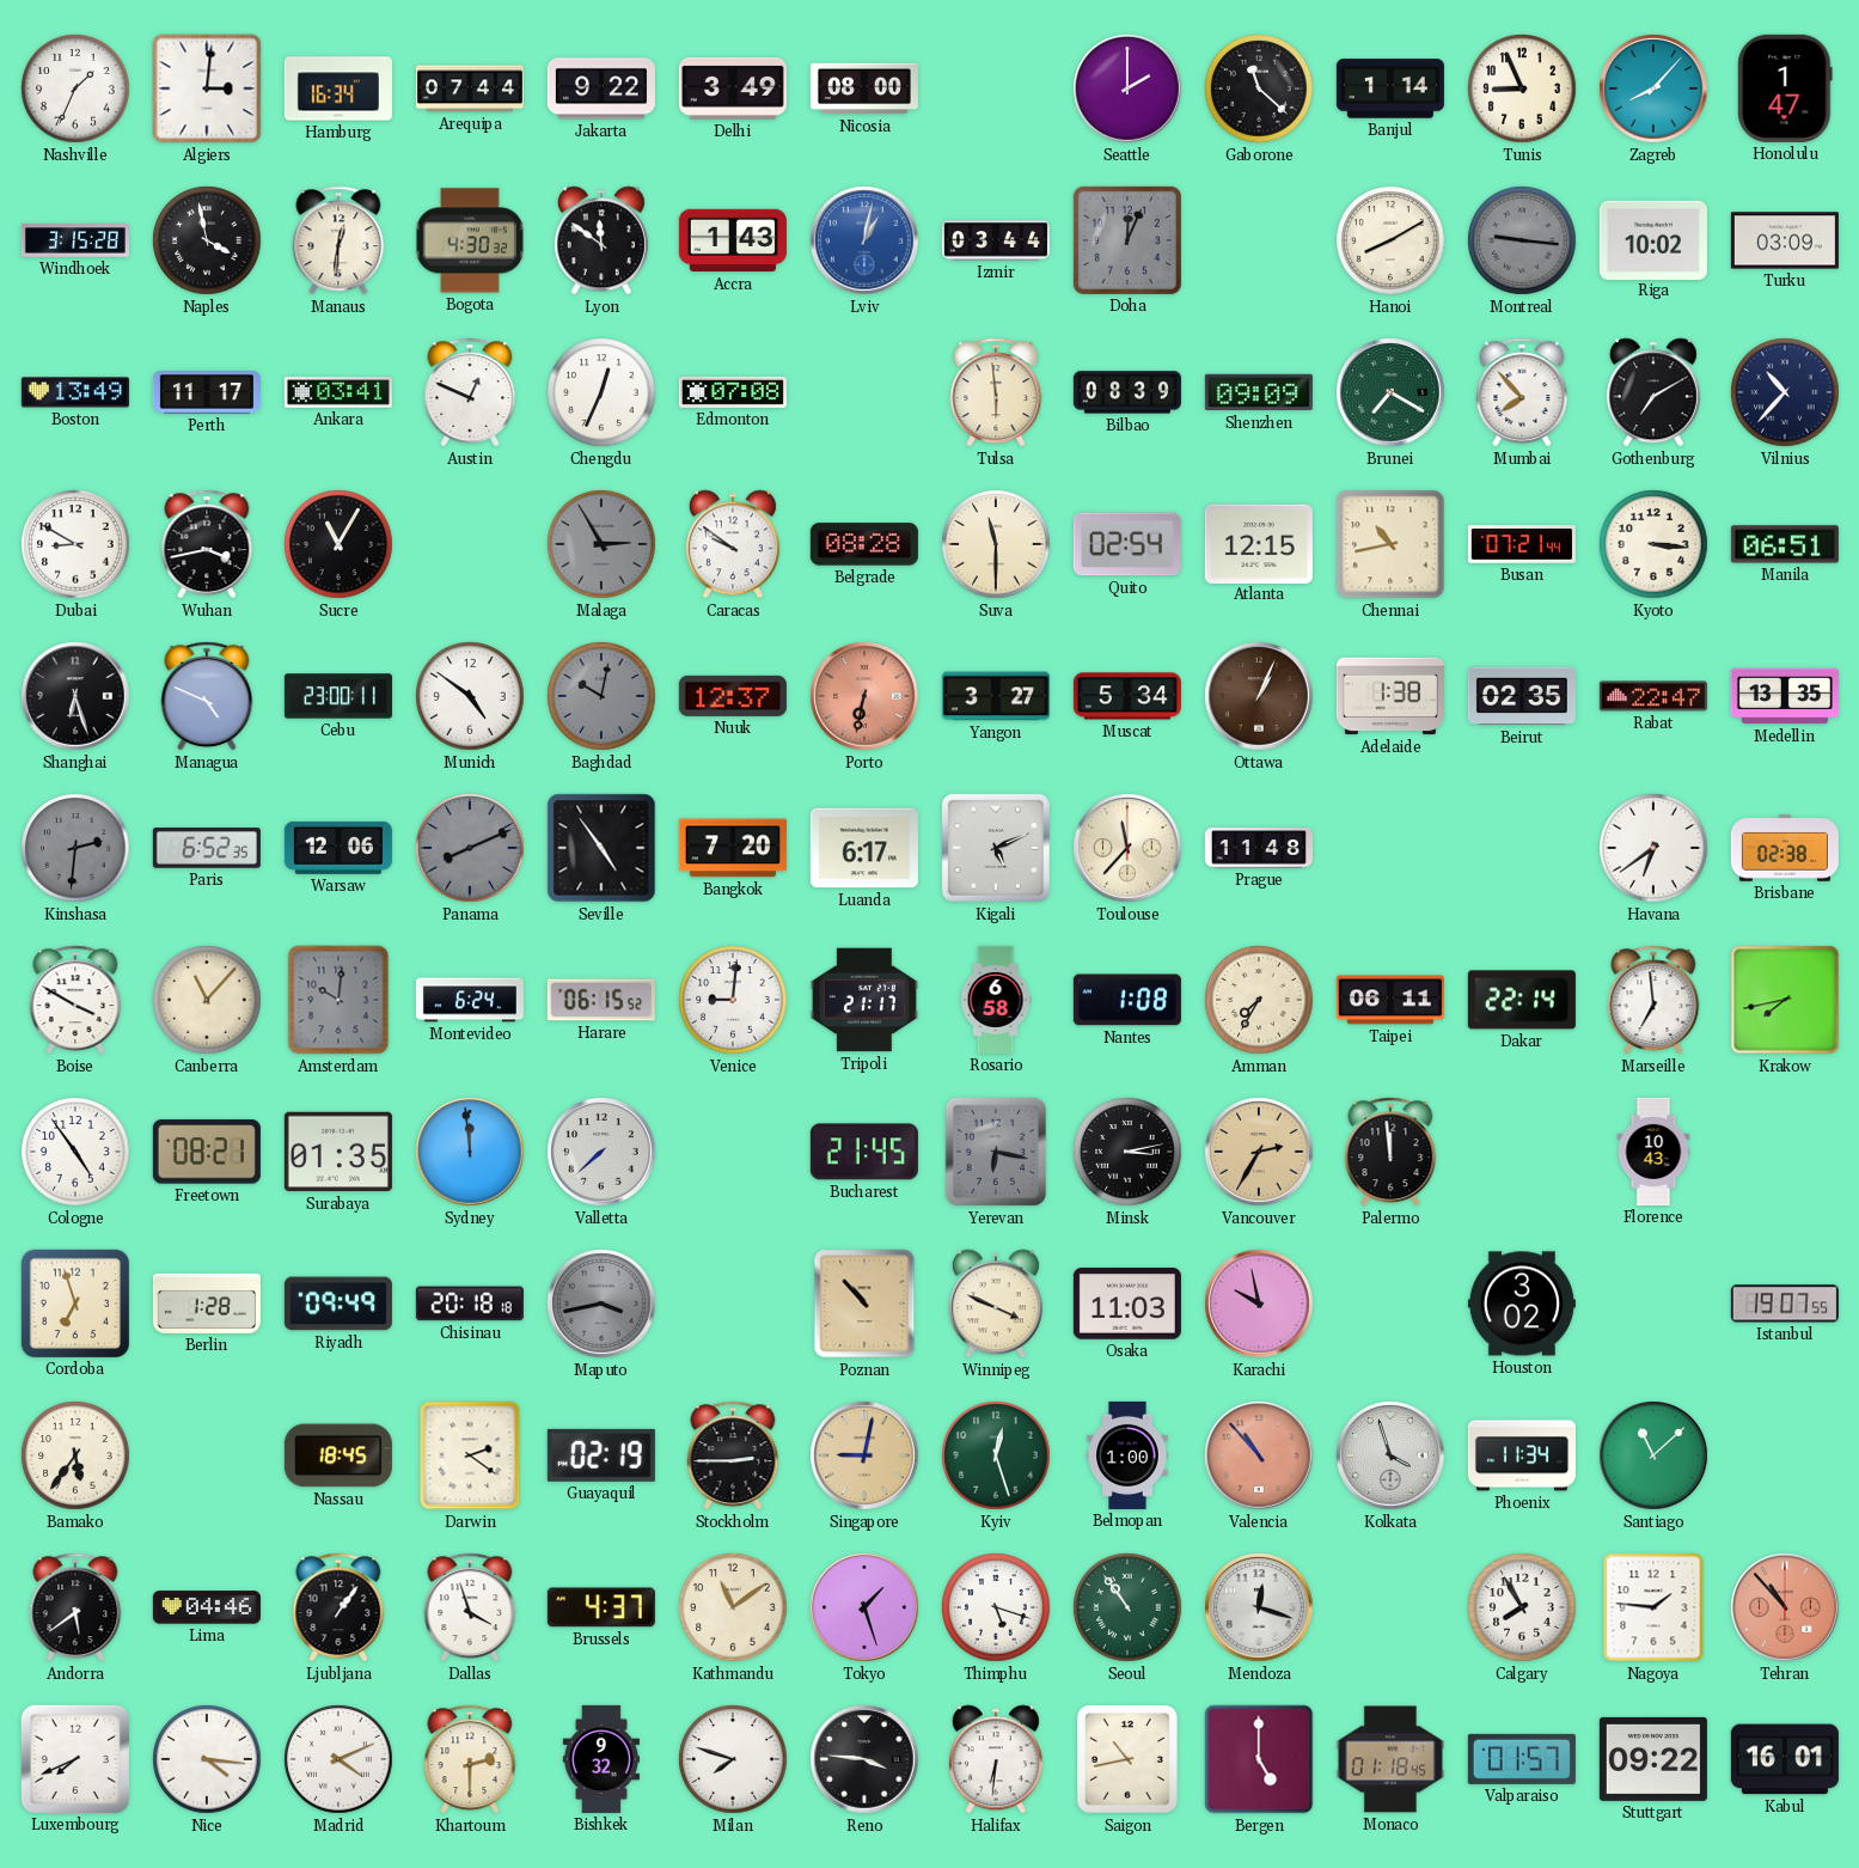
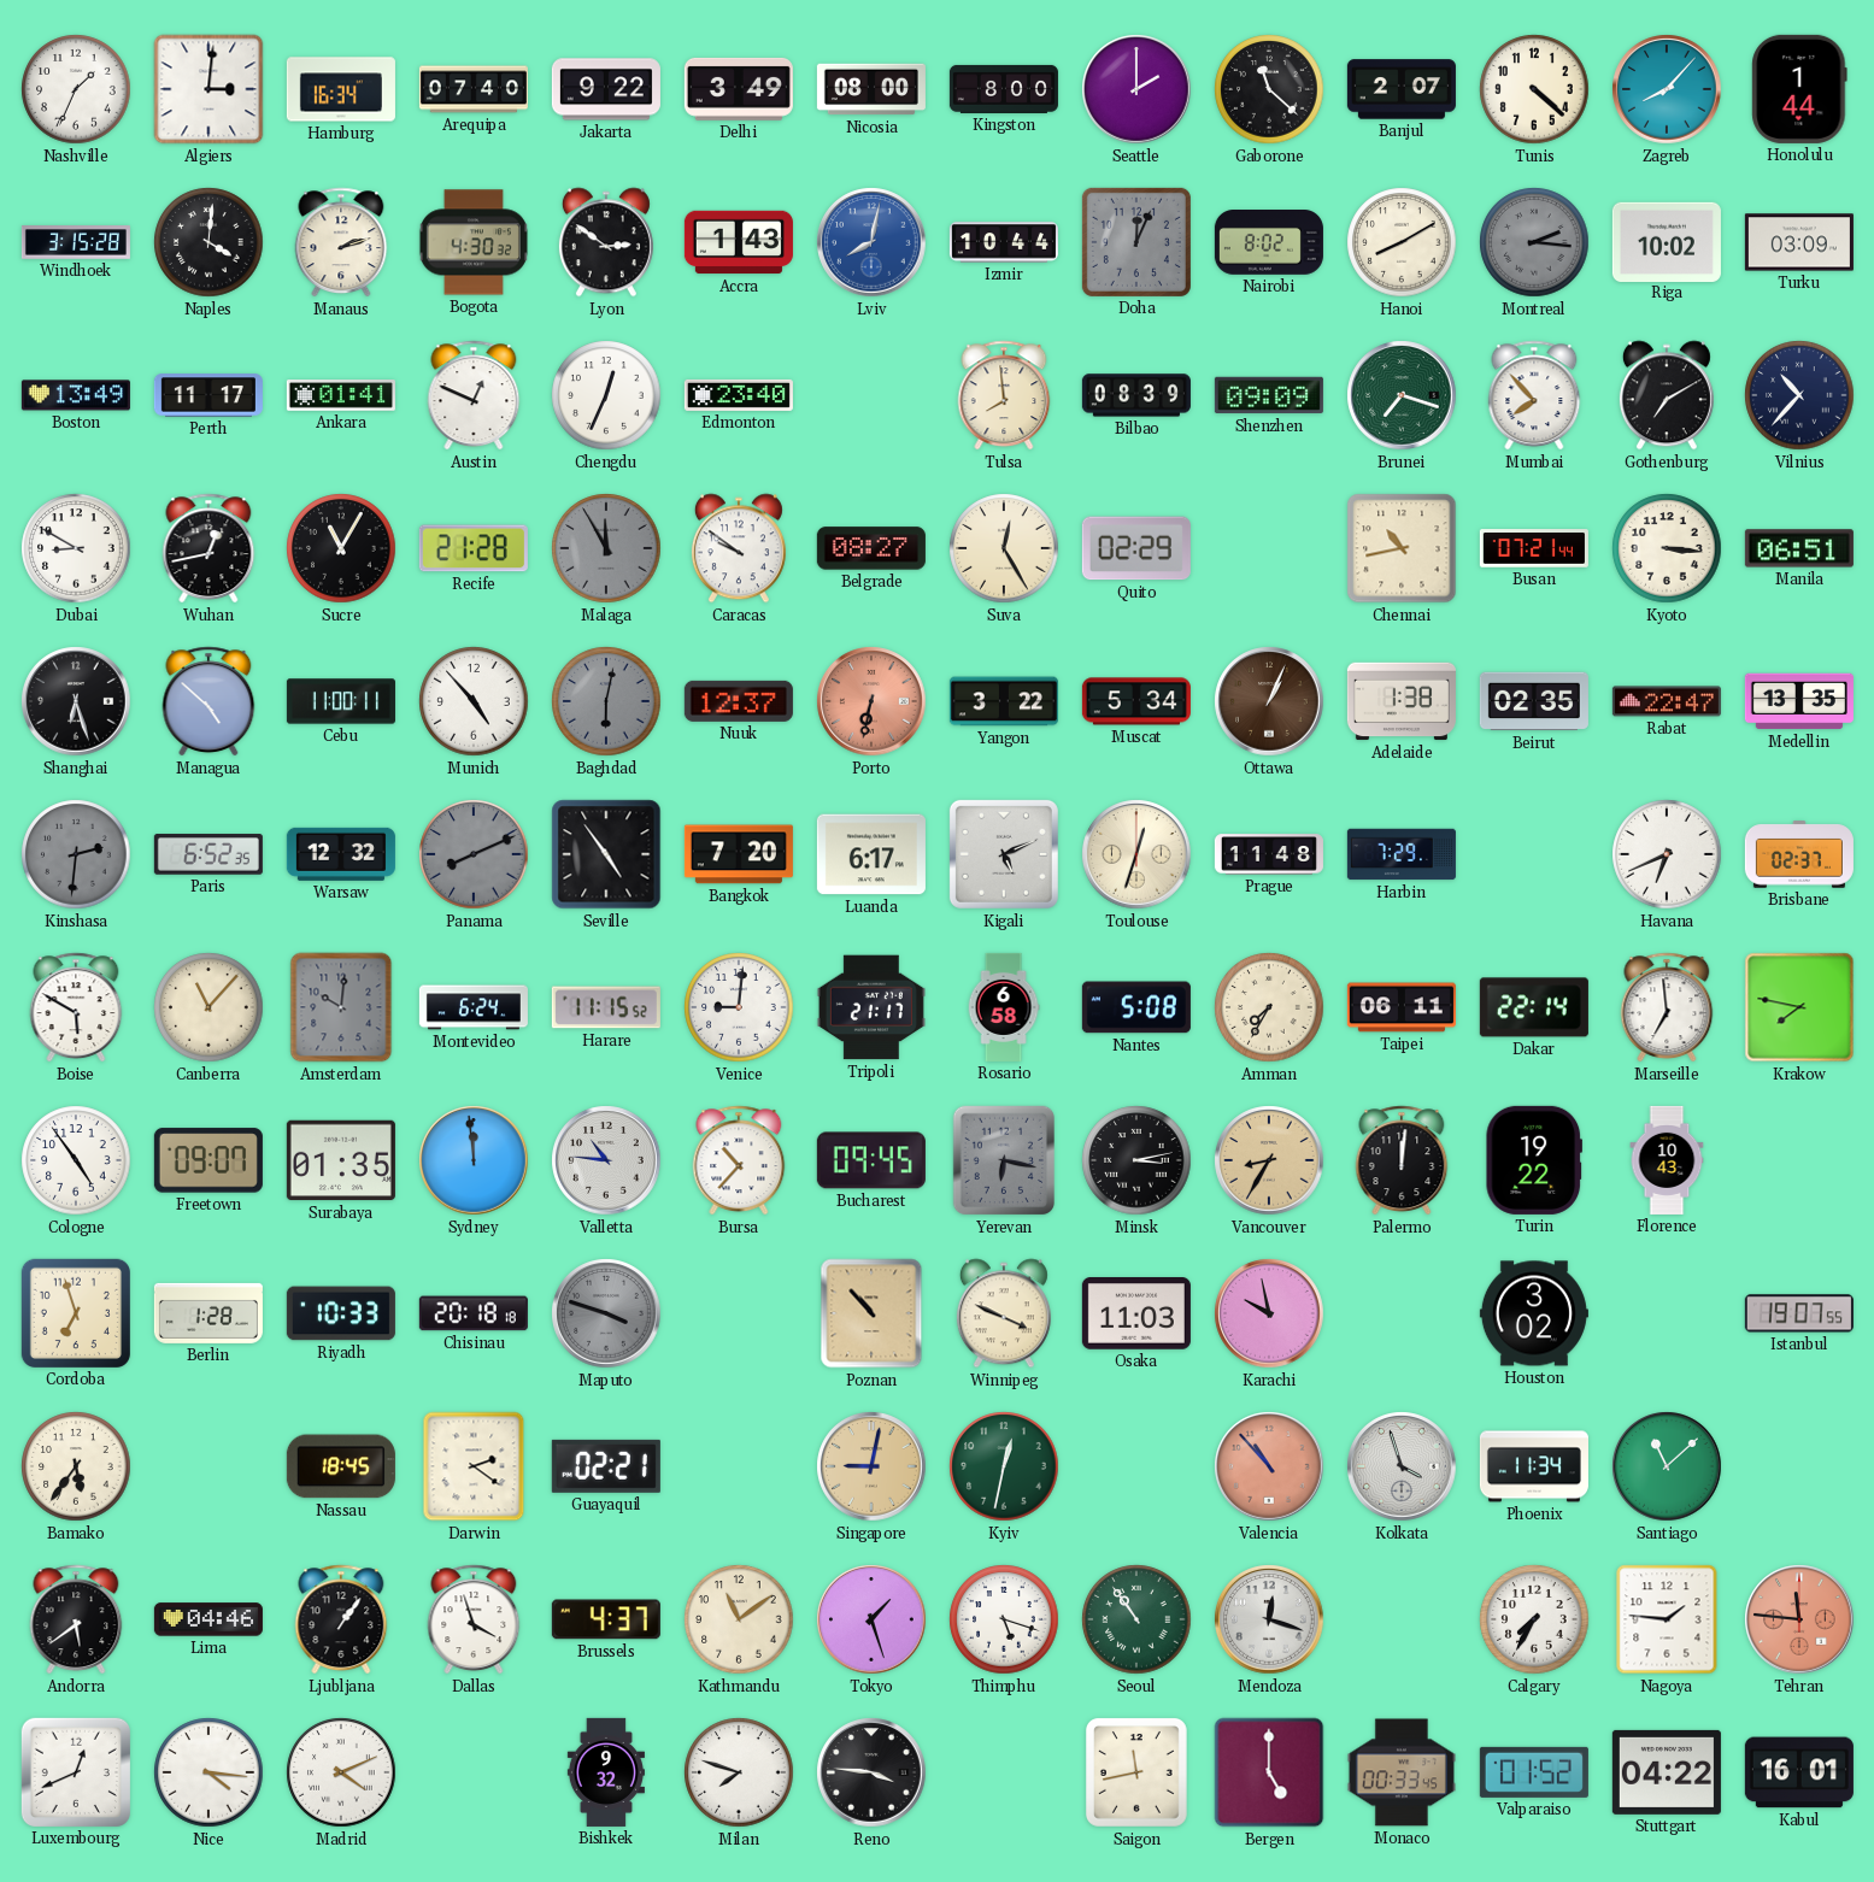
Arequipa: 07:44 -> 07:40 (474, 89)
Kingston: none -> 8:00 (1004, 89)
Banjul: 1:14 -> 2:07 (1402, 89)
Tunis: 8:56 -> 4:22 (1534, 89)
Honolulu: 1:47 -> 1:44 (1799, 89)
Naples: 3:58 -> 4:01 (208, 242)
Manaus: 12:31 -> 2:12 (341, 242)
Lyon: 11:51 -> 2:51 (606, 242)
Lviv: 1:02 -> 8:02 (871, 242)
Izmir: 03:44 -> 10:44 (1004, 242)
Nairobi: none -> 8:02 (1269, 243)
Montreal: 9:16 -> 2:16 (1534, 242)
Ankara: 03:41 -> 01:41 (341, 395)
Edmonton: 07:08 -> 23:40 (739, 395)
Tulsa: 5:59 -> 7:59 (1004, 395)
Brunei: 7:20 -> 7:18 (1402, 395)
Wuhan: 3:43 -> 12:43 (208, 548)
Recife: none -> 21:28 (474, 548)
Malaga: 2:55 -> 11:55 (606, 548)
Belgrade: 08:28 -> 08:27 (871, 548)
Suva: 11:30 -> 12:25 (1004, 548)
Quito: 02:54 -> 02:29 (1136, 548)
Atlanta: 12:15 -> none (1259, 543)
Managua: 4:49 -> 4:52 (208, 701)
Cebu: 23:00 -> 11:00 (341, 701)
Munich: 4:51 -> 4:53 (474, 701)
Baghdad: 10:02 -> 6:02 (606, 701)
Yangon: 3:27 -> 3:22 (1004, 701)
Warsaw: 12:06 -> 12:32 (341, 854)
Toulouse: 11:37 -> 12:33 (1136, 854)
Harbin: none -> 7:29 (1402, 854)
Havana: 6:39 -> 6:41 (1667, 854)
Brisbane: 02:38 -> 02:37 (1799, 854)
Boise: 3:50 -> 5:50 (76, 1007)
Harare: 06:15 -> 11:15 (606, 1007)
Nantes: 1:08 -> 5:08 (1136, 1007)
Krakow: 7:43 -> 7:47 (1799, 1007)
Freetown: 08:21 -> 09:07 (208, 1160)
Valletta: 7:38 -> 10:46 (606, 1160)
Bursa: none -> 10:37 (739, 1160)
Bucharest: 21:45 -> 09:45 (871, 1160)
Vancouver: 2:35 -> 8:35 (1269, 1160)
Palermo: 11:59 -> 12:01 (1402, 1160)
Turin: none -> 19:22 (1533, 1160)
Riyadh: 09:49 -> 10:33 (341, 1313)
Maputo: 3:43 -> 3:48 (606, 1313)
Guayaquil: 02:19 -> 02:21 (606, 1466)
Stockholm: 2:45 -> none (733, 1455)
Kyiv: 12:27 -> 12:32 (1004, 1466)
Belmopan: 1:00 -> none (1127, 1455)
Calgary: 7:55 -> 7:35 (1534, 1619)
Tehran: 10:53 -> 11:46 (1799, 1619)
Luxembourg: 7:41 -> 12:41 (76, 1772)
Khartoum: 2:30 -> none (470, 1759)
Halifax: 6:31 -> none (996, 1759)
Saigon: 10:43 -> 11:43 (1136, 1772)
Monaco: 01:18 -> 00:33 (1402, 1772)
Valparaiso: 01:57 -> 01:52 (1534, 1772)
Stuttgart: 09:22 -> 04:22 (1667, 1772)
